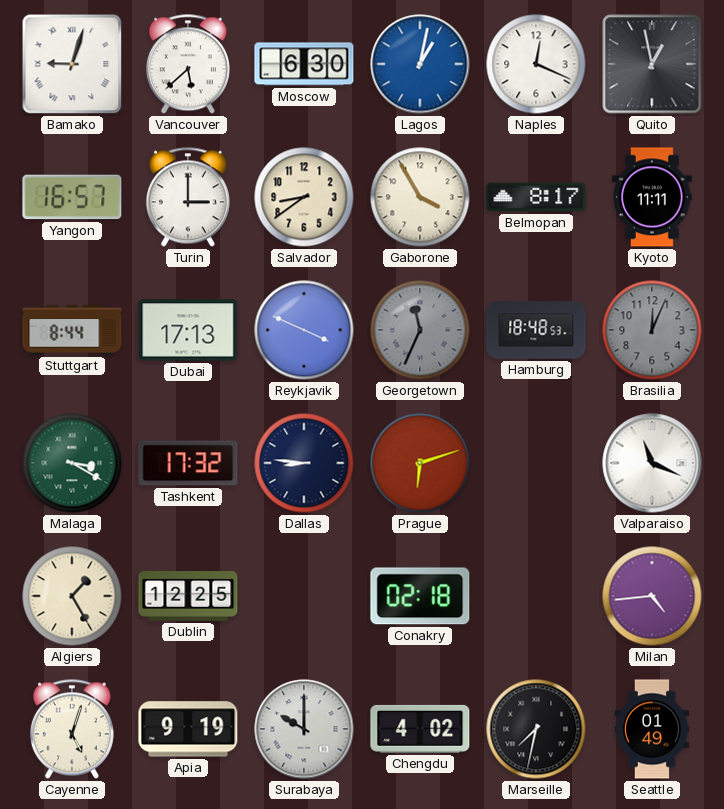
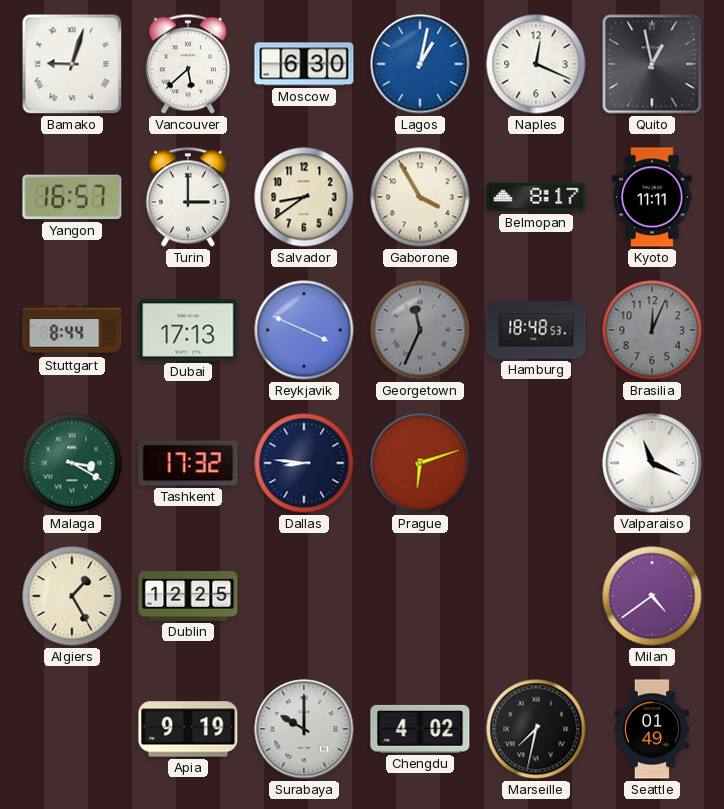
Conakry: 02:18 -> none (420, 596)
Milan: 4:44 -> 4:39 (652, 596)
Cayenne: 5:03 -> none (72, 729)
